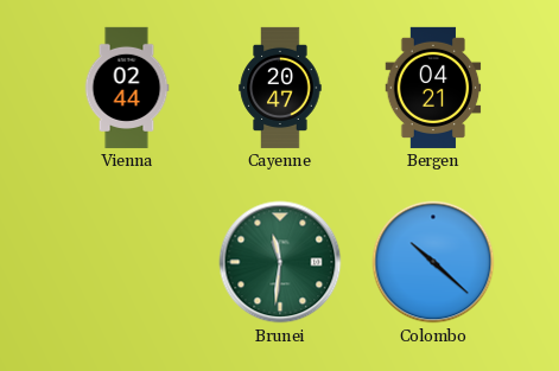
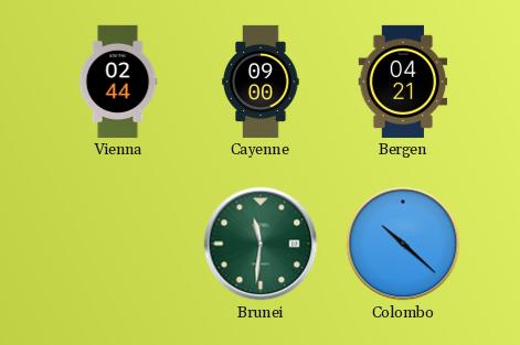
Cayenne: 20:47 -> 09:00 (261, 82)
